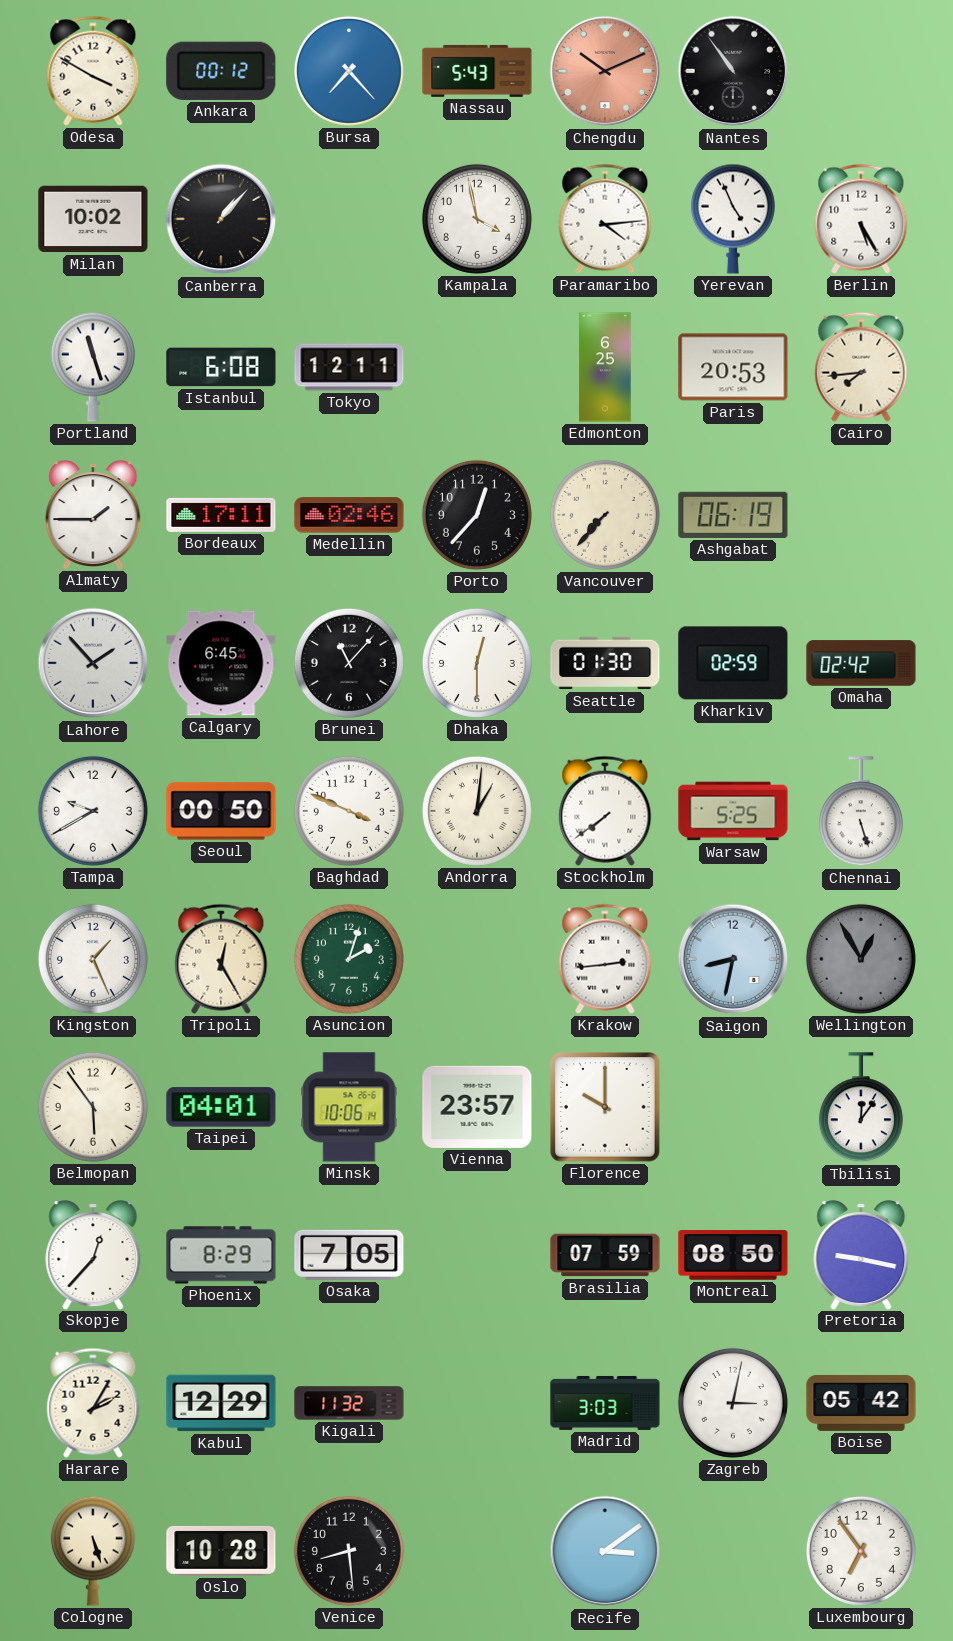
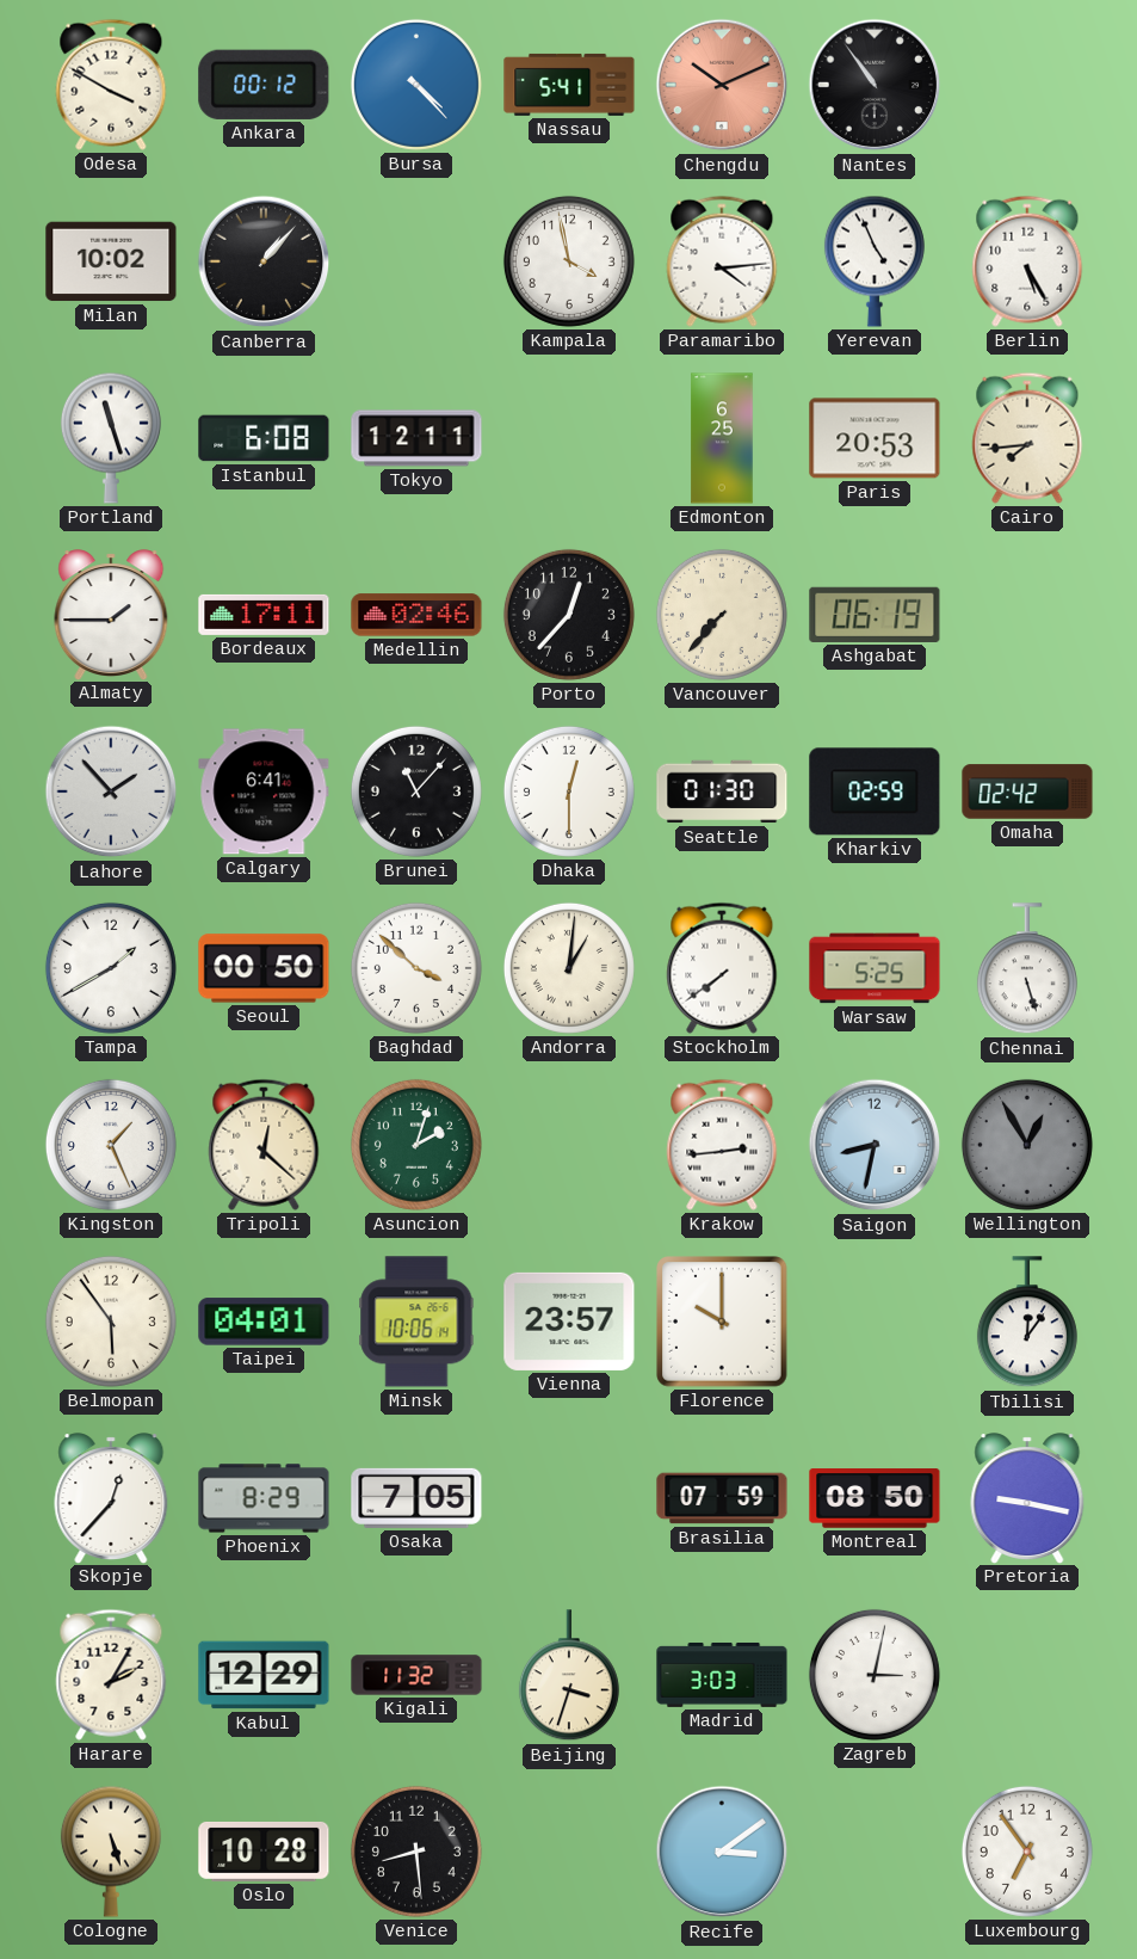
Bursa: 7:23 -> 4:23 (416, 85)
Nassau: 5:43 -> 5:41 (569, 85)
Calgary: 6:45 -> 6:41 (264, 791)
Tampa: 9:40 -> 1:40 (111, 968)
Baghdad: 3:49 -> 3:52 (416, 968)
Tripoli: 12:25 -> 12:22 (264, 1145)
Beijing: none -> 3:33 (569, 1676)
Boise: 05:42 -> none (861, 1403)
